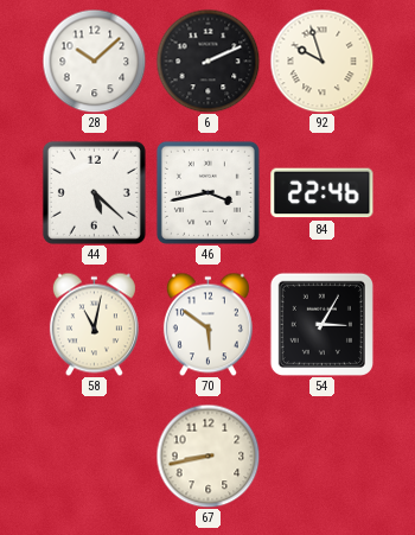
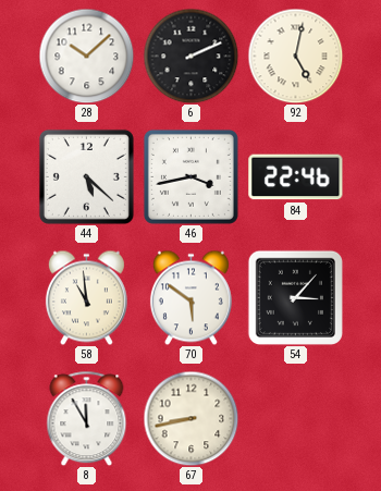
92: 9:57 -> 5:02 (295, 56)
58: 11:02 -> 10:59 (86, 297)
54: 3:05 -> 3:07 (295, 297)
8: none -> 11:55 (87, 418)
